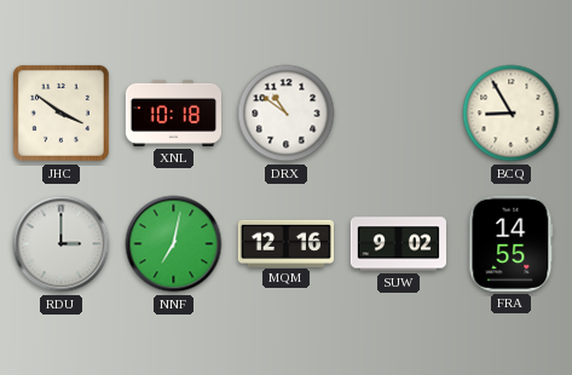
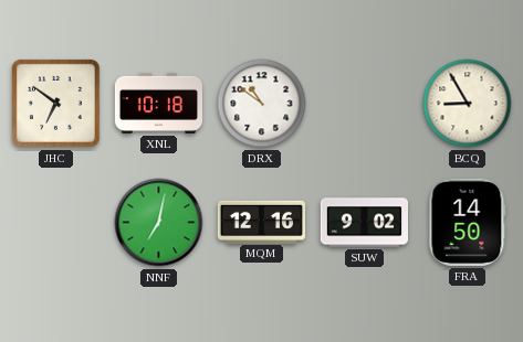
JHC: 3:51 -> 6:51 (55, 103)
RDU: 3:00 -> none (62, 244)
FRA: 14:55 -> 14:50 (468, 222)
